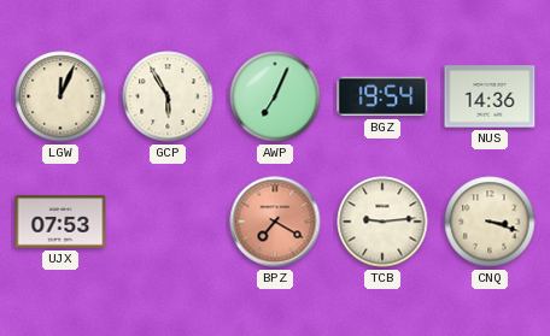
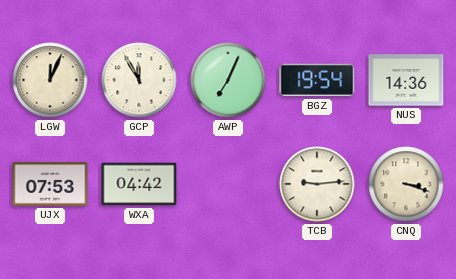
GCP: 5:55 -> 11:55 (139, 80)
WXA: none -> 04:42 (139, 184)
BPZ: 7:20 -> none (275, 222)
